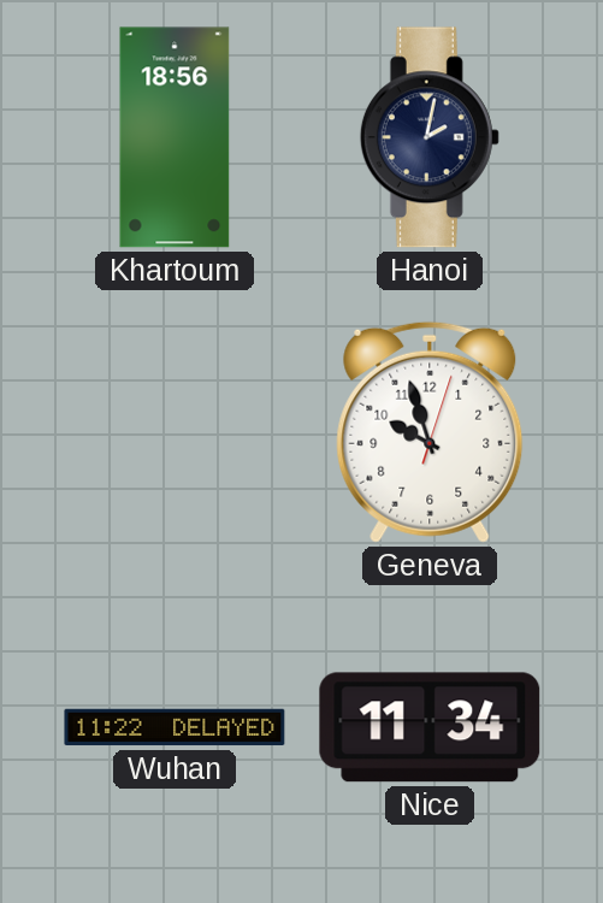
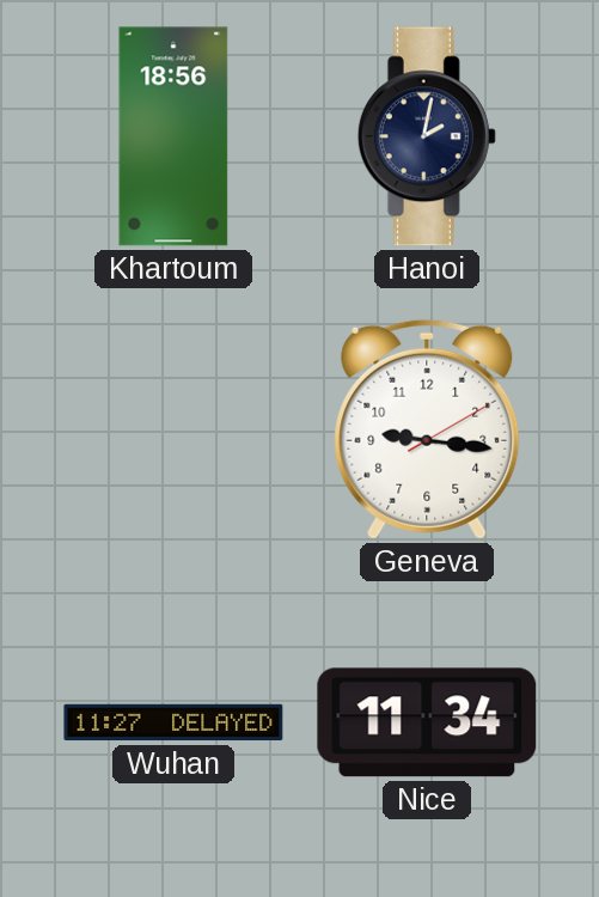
Geneva: 9:57 -> 9:16 (427, 429)
Wuhan: 11:22 -> 11:27 (173, 722)
